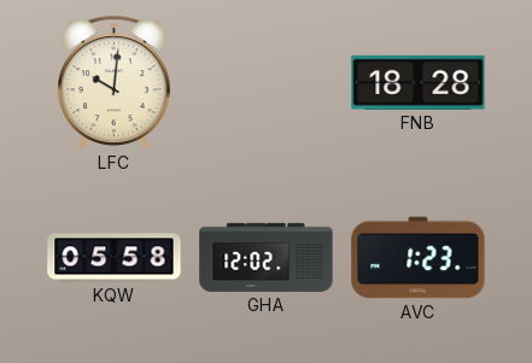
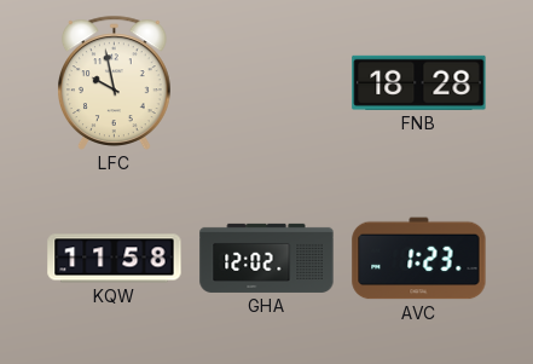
LFC: 10:01 -> 9:58 (115, 82)
KQW: 05:58 -> 11:58 (115, 259)
